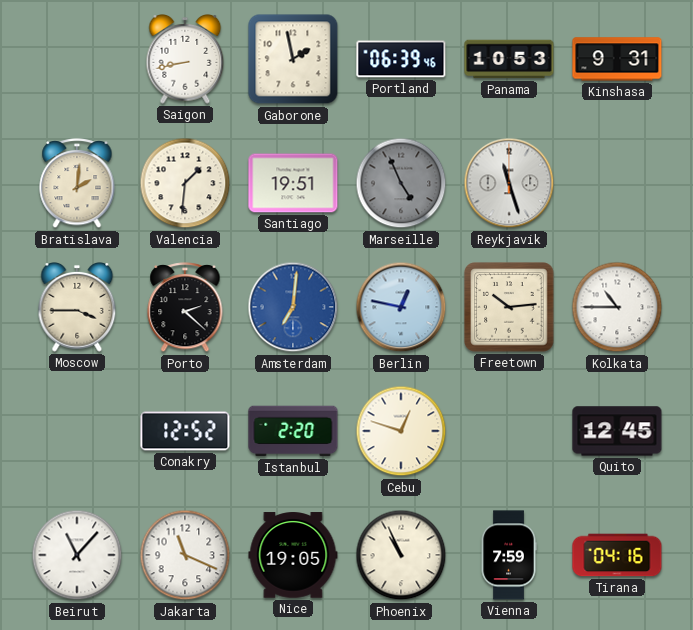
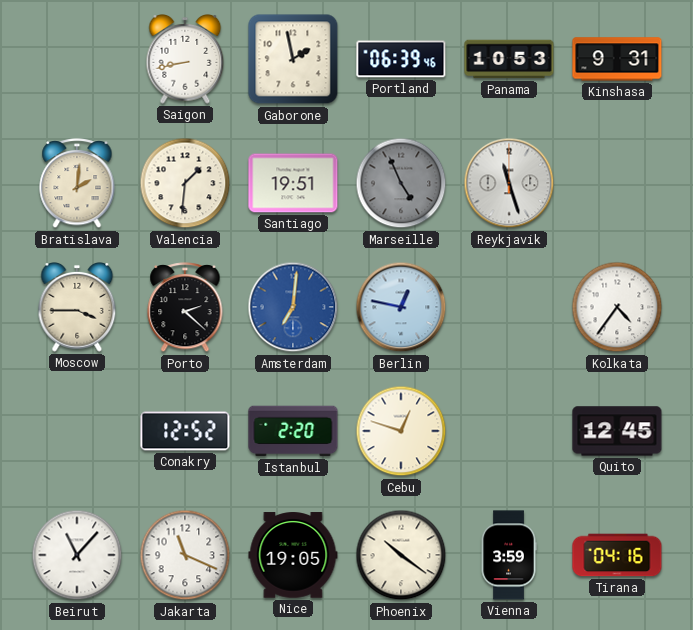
Freetown: 10:14 -> none (509, 307)
Kolkata: 10:45 -> 4:36 (617, 307)
Phoenix: 10:56 -> 10:21 (401, 555)
Vienna: 7:59 -> 3:59 (509, 555)
